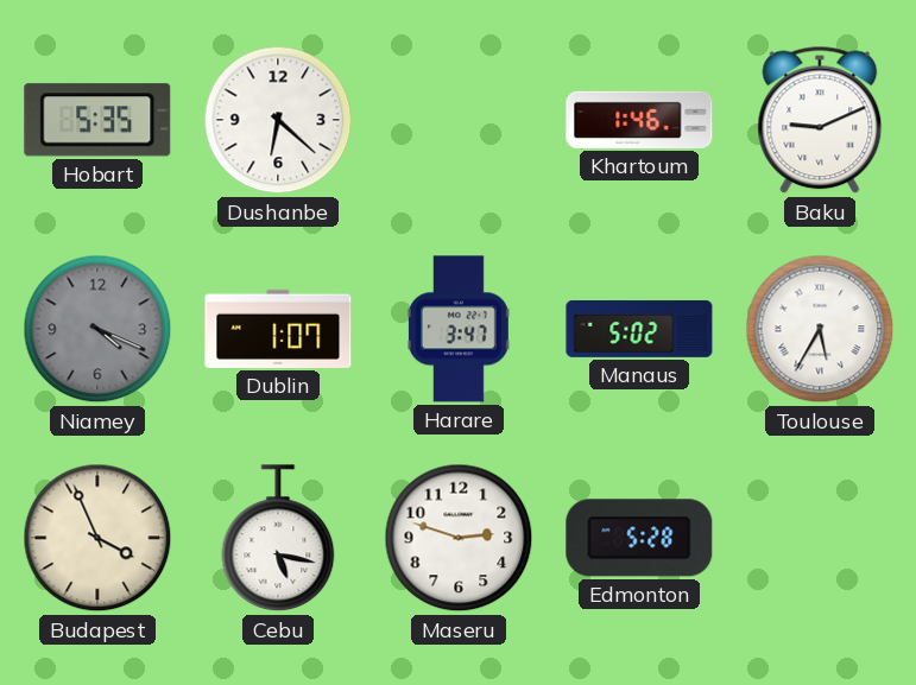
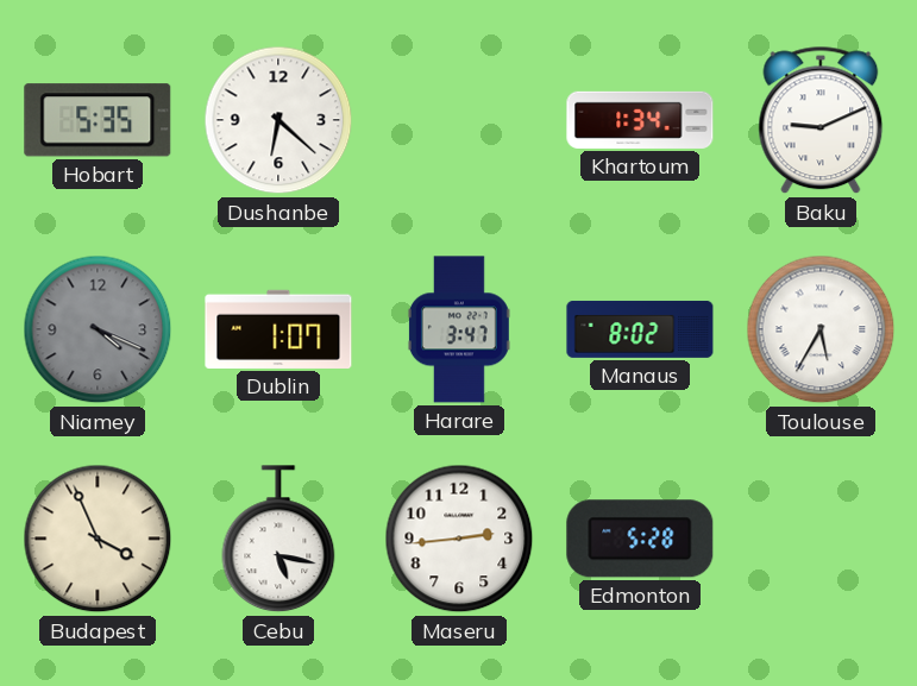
Khartoum: 1:46 -> 1:34 (640, 120)
Manaus: 5:02 -> 8:02 (640, 329)
Maseru: 2:48 -> 2:44 (459, 539)
